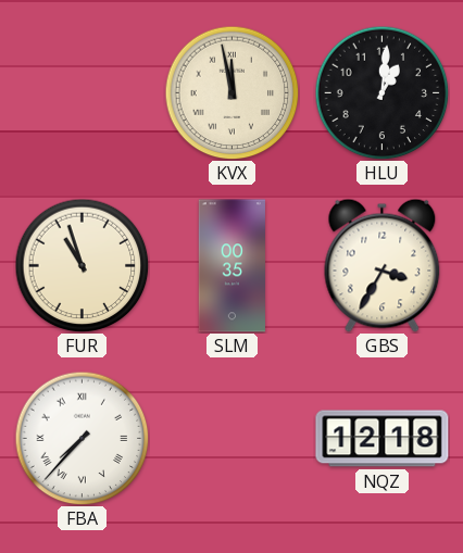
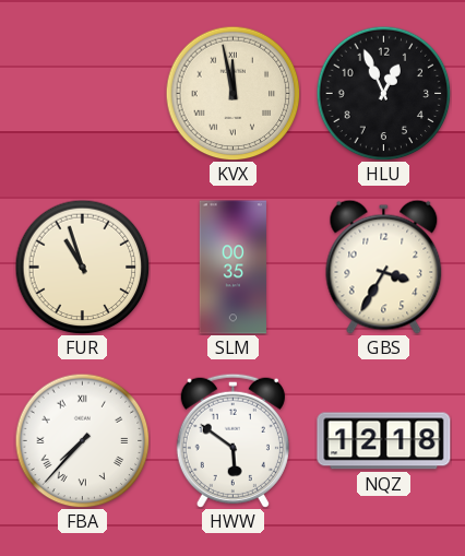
HLU: 1:01 -> 12:56 (383, 93)
HWW: none -> 5:51 (233, 440)
